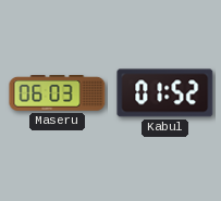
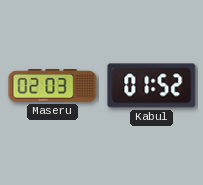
Maseru: 06:03 -> 02:03 (53, 86)
